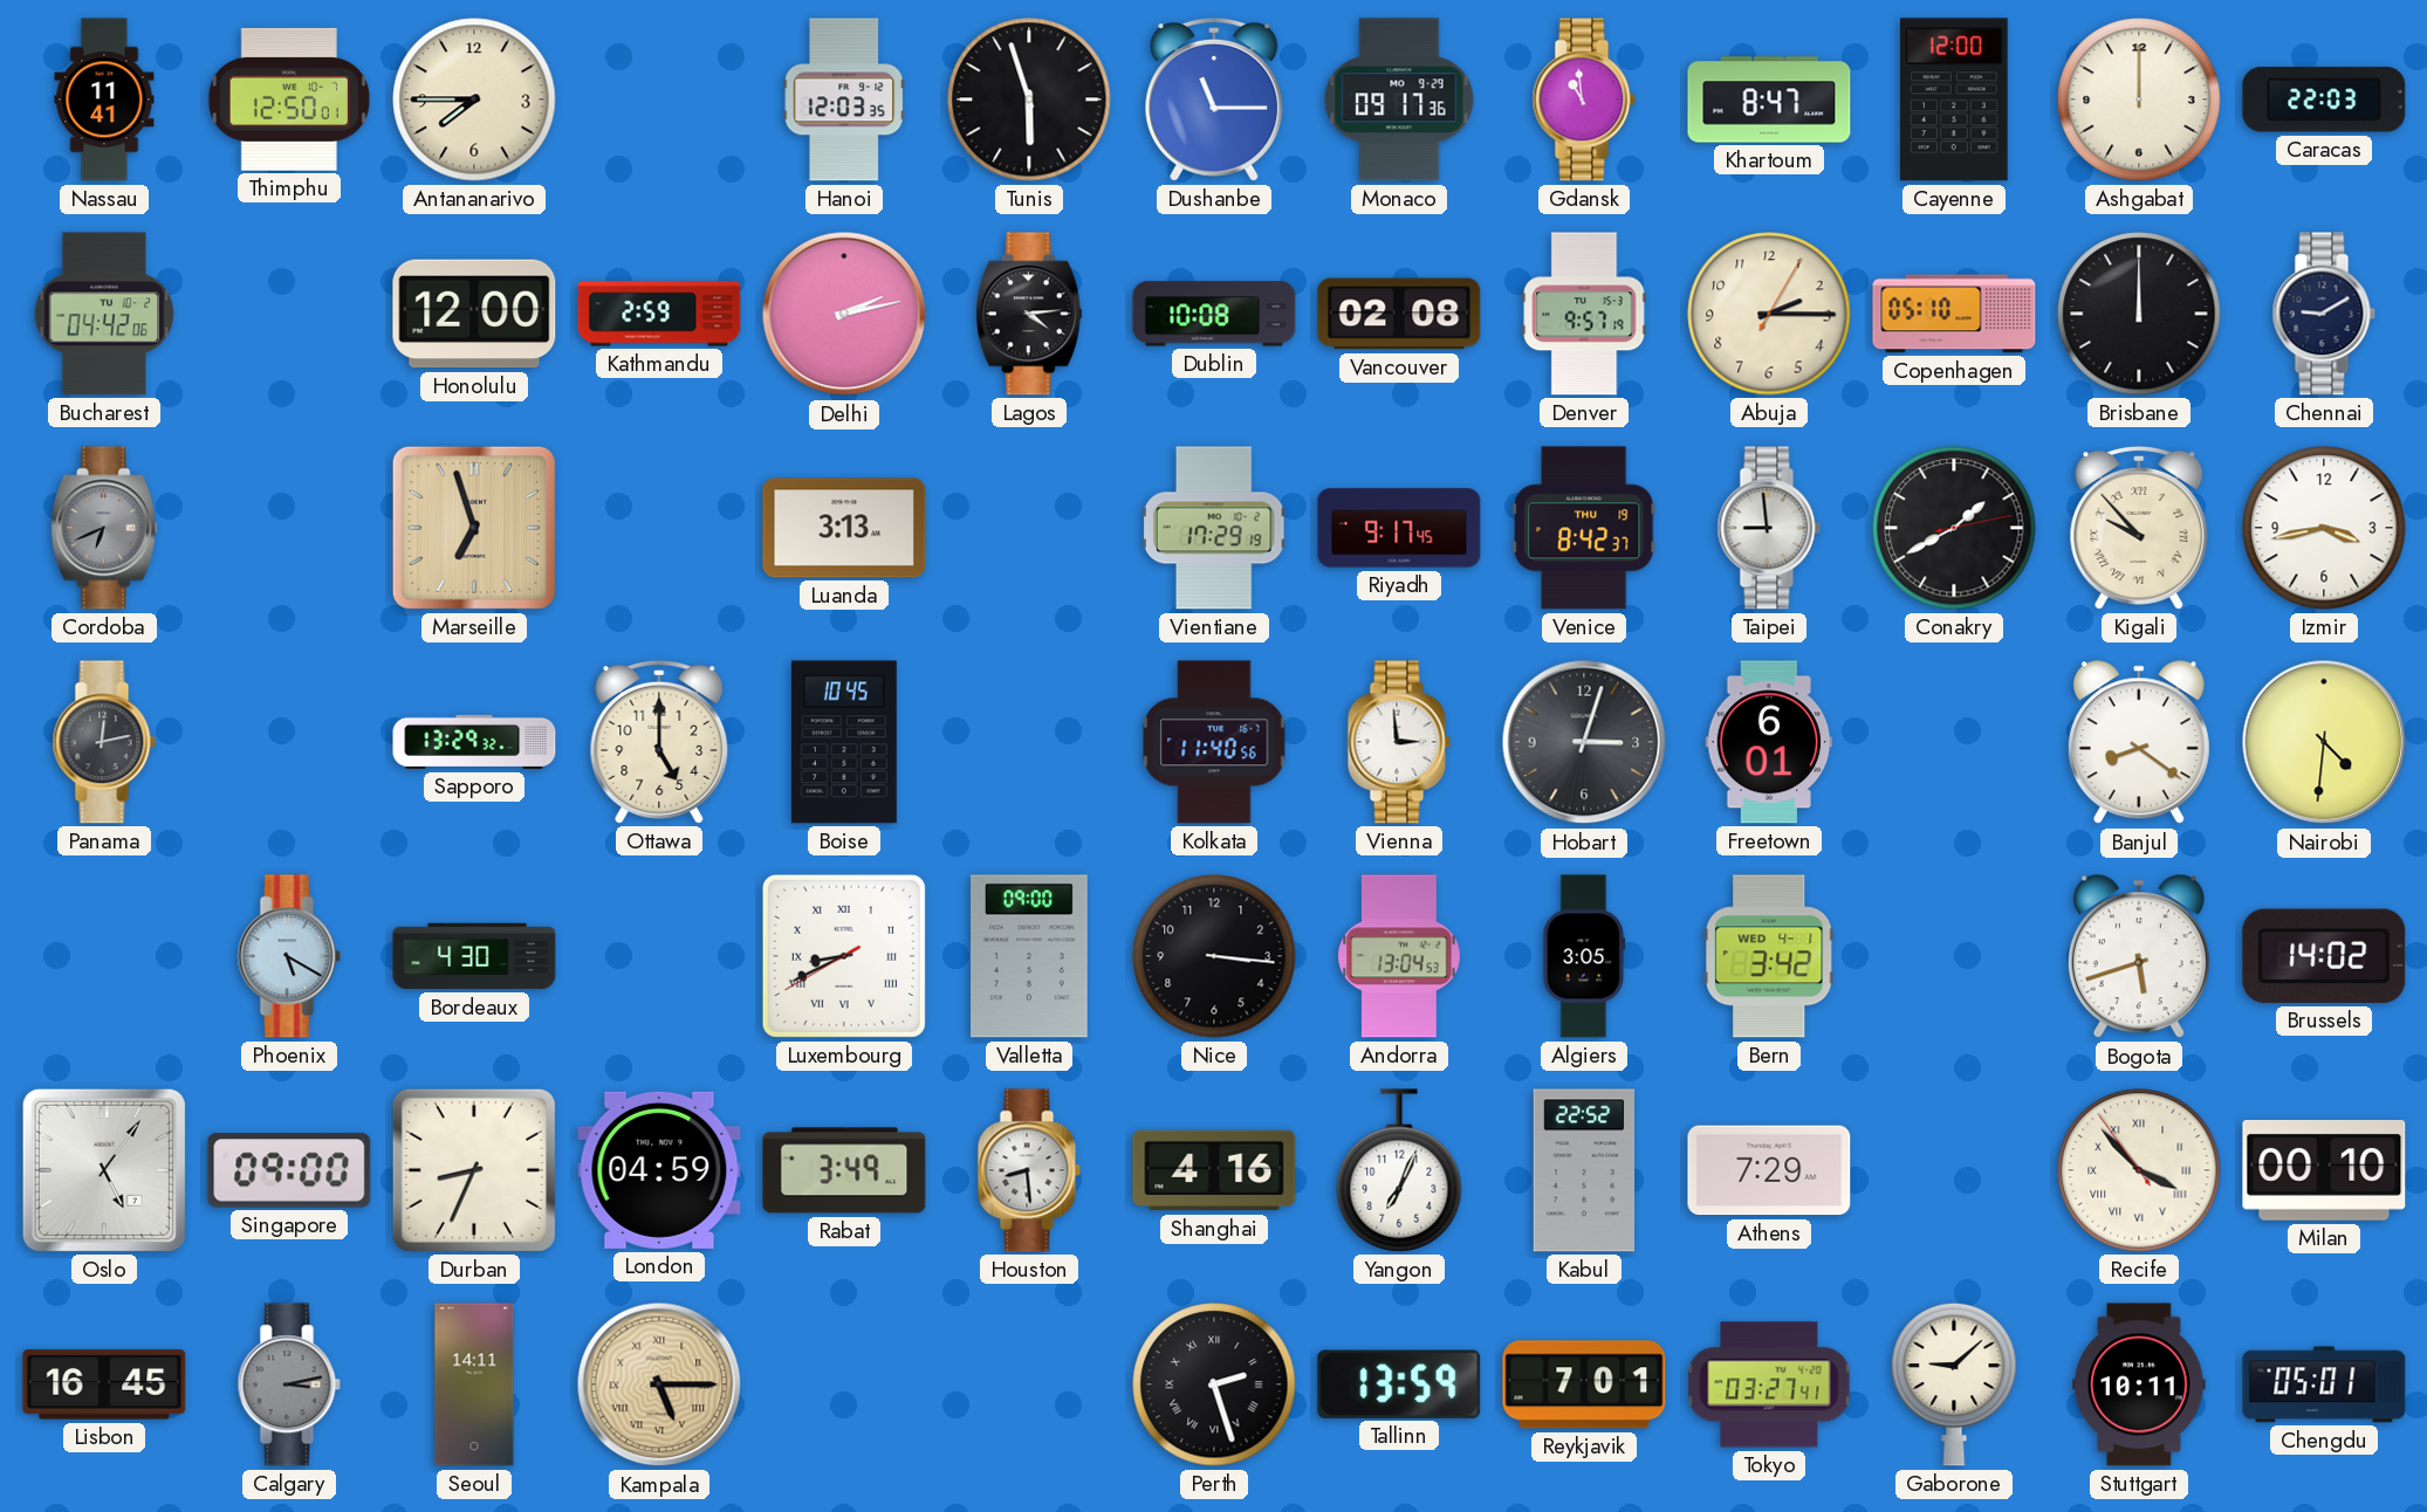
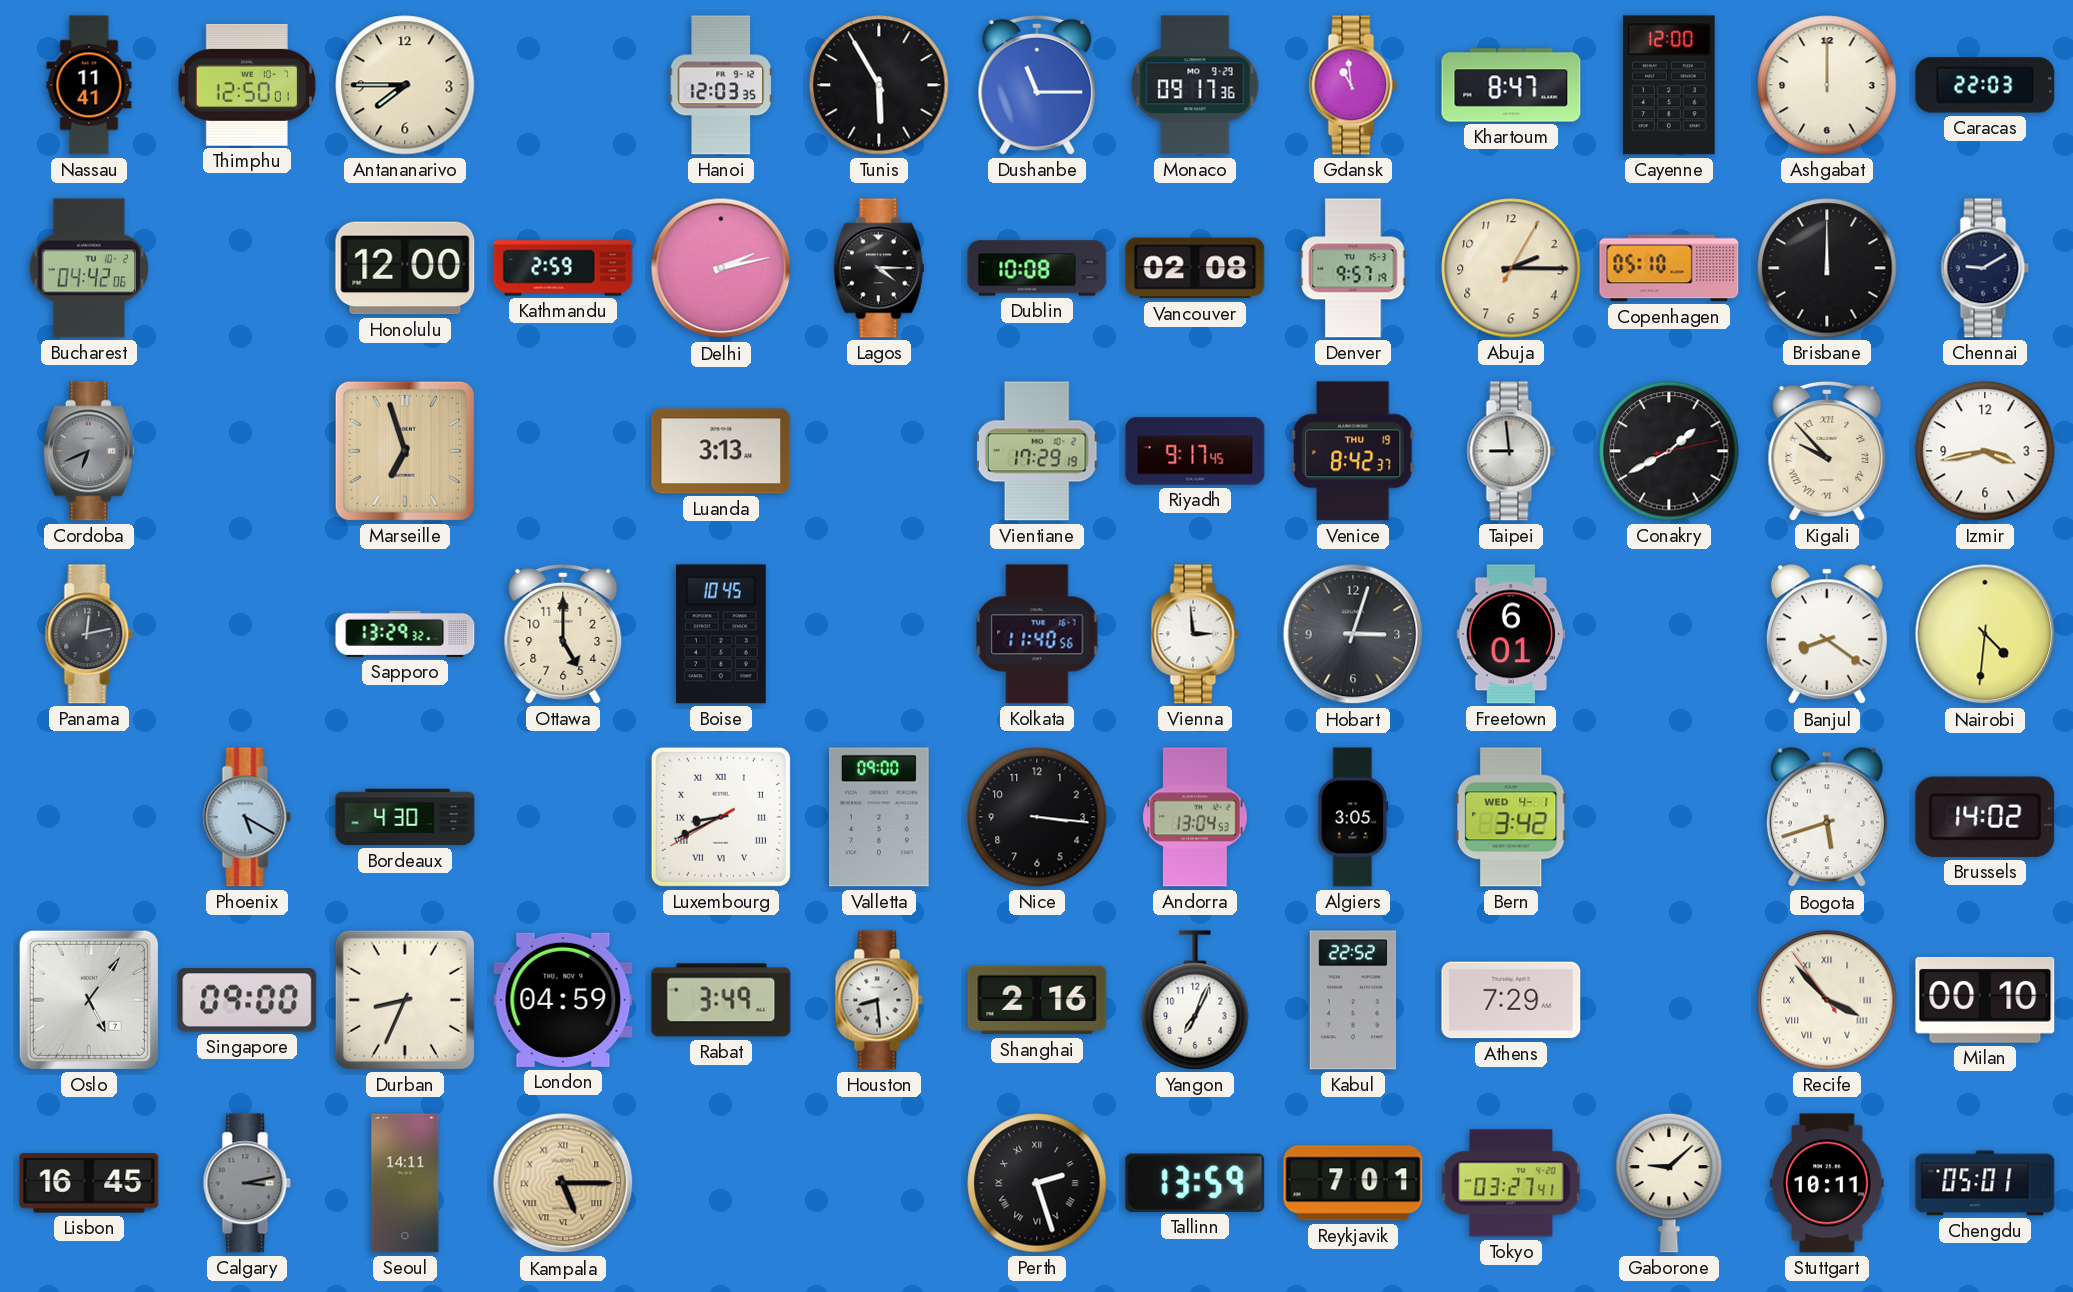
Tunis: 5:57 -> 5:55 (879, 85)
Lagos: 4:14 -> 4:15 (879, 268)
Shanghai: 4:16 -> 2:16 (1037, 1000)
